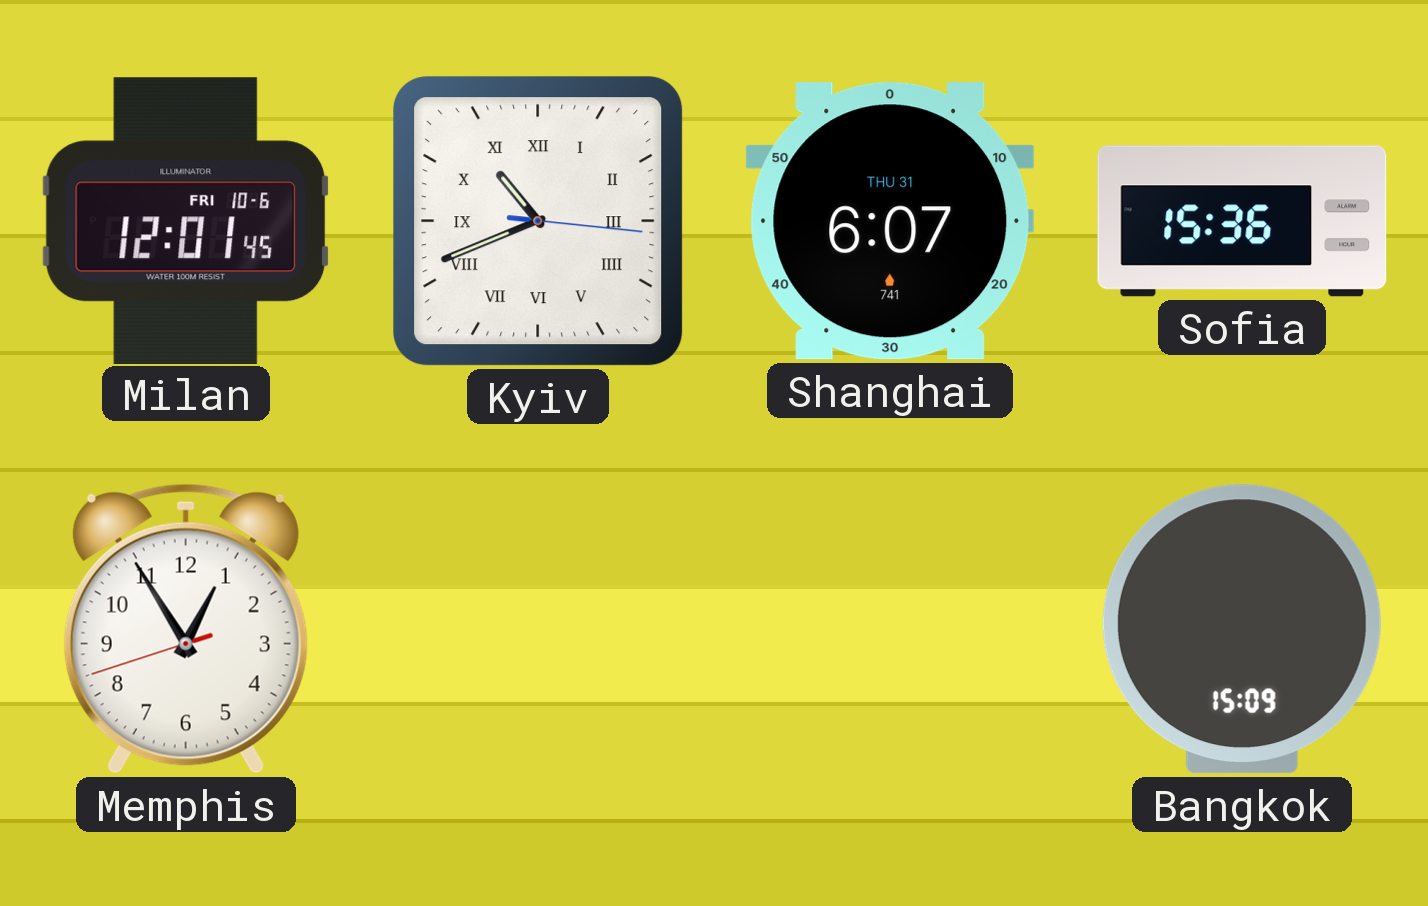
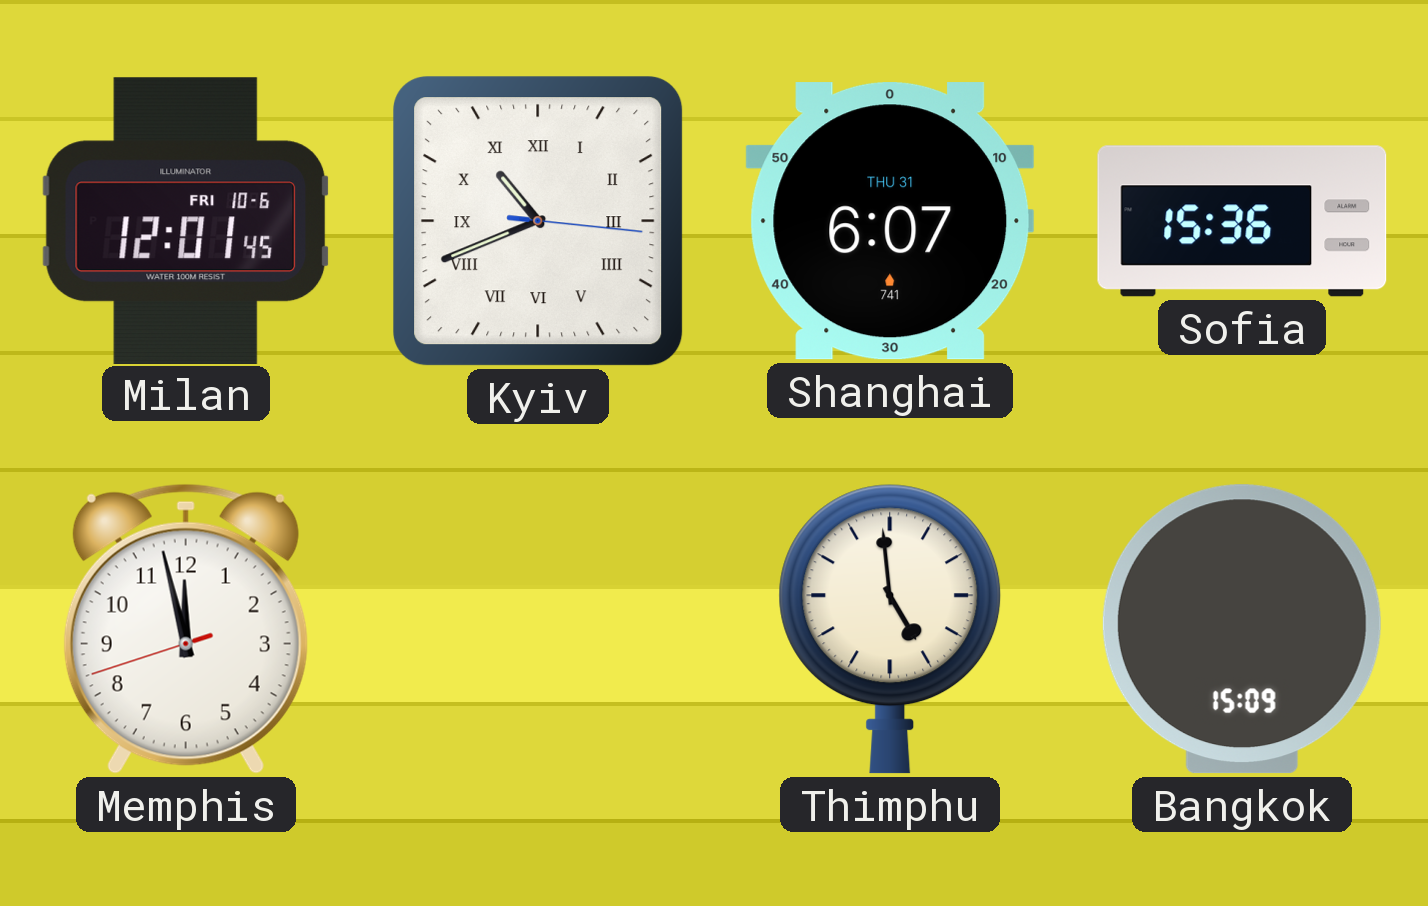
Memphis: 12:54 -> 11:57 (186, 629)
Thimphu: none -> 4:59 (890, 629)
